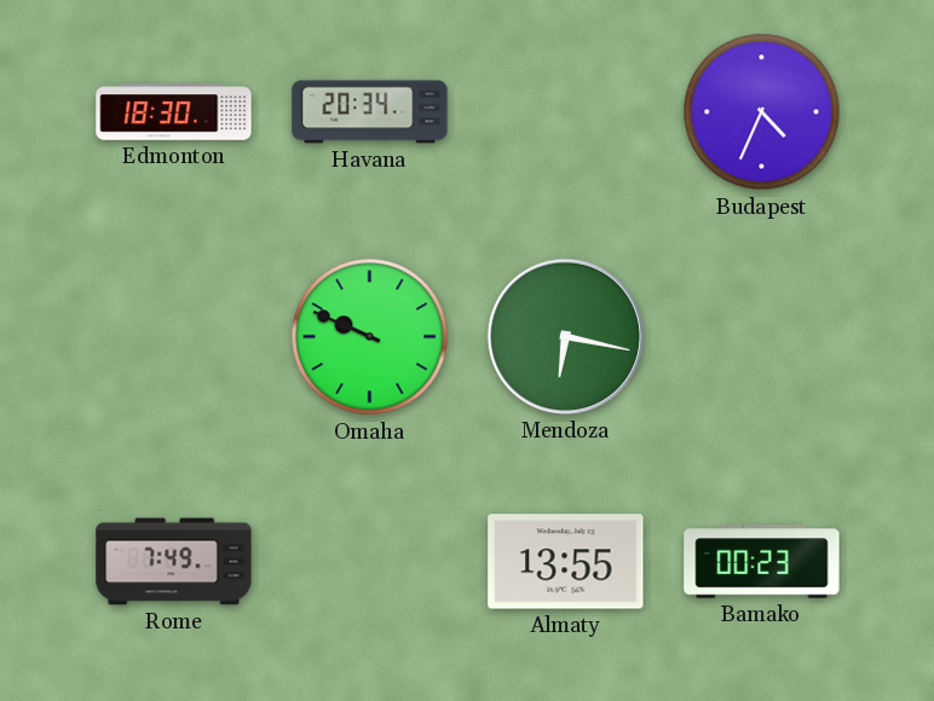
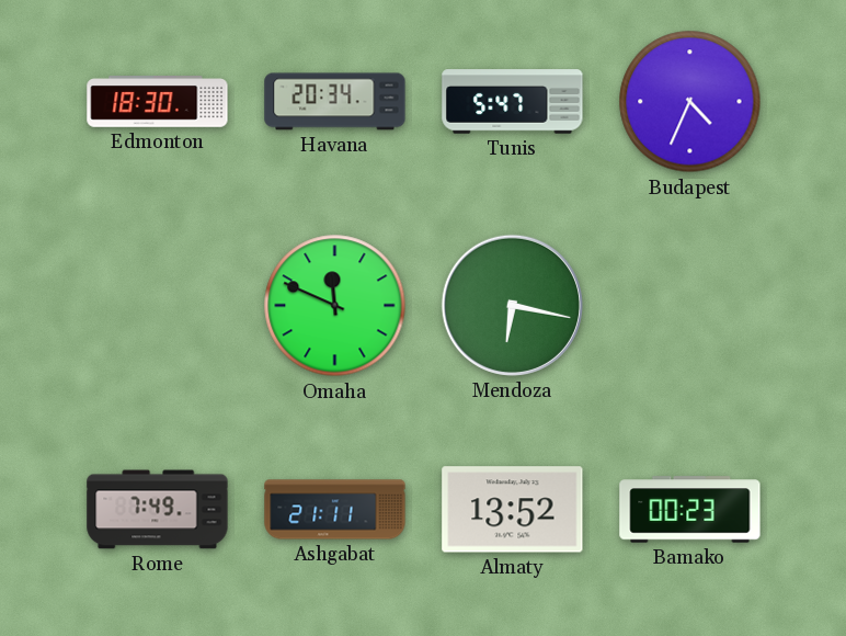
Tunis: none -> 5:47 (513, 102)
Omaha: 9:49 -> 11:49 (335, 306)
Ashgabat: none -> 21:11 (335, 510)
Almaty: 13:55 -> 13:52 (513, 510)
